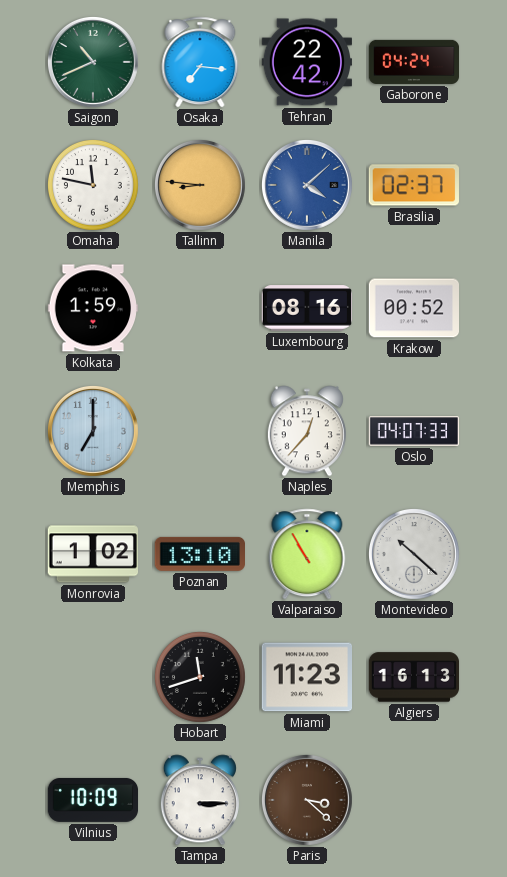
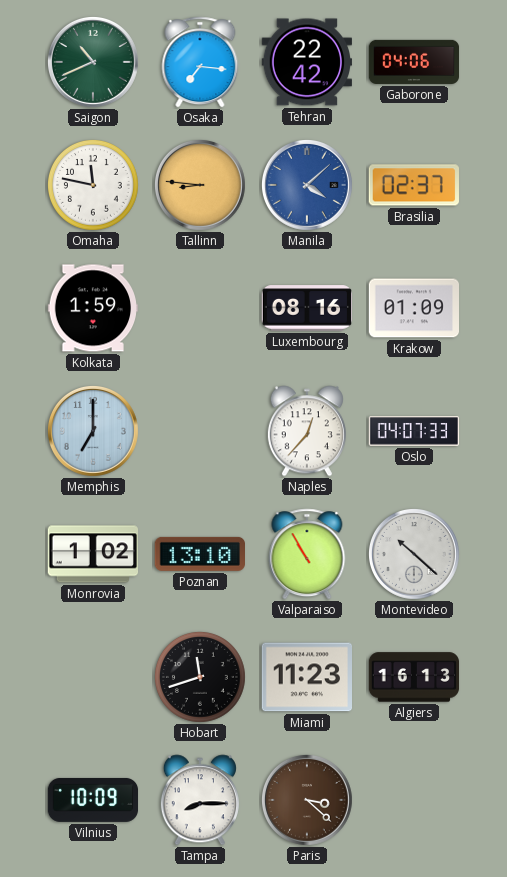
Gaborone: 04:24 -> 04:06 (414, 62)
Krakow: 00:52 -> 01:09 (413, 308)
Tampa: 3:15 -> 8:15 (200, 800)
